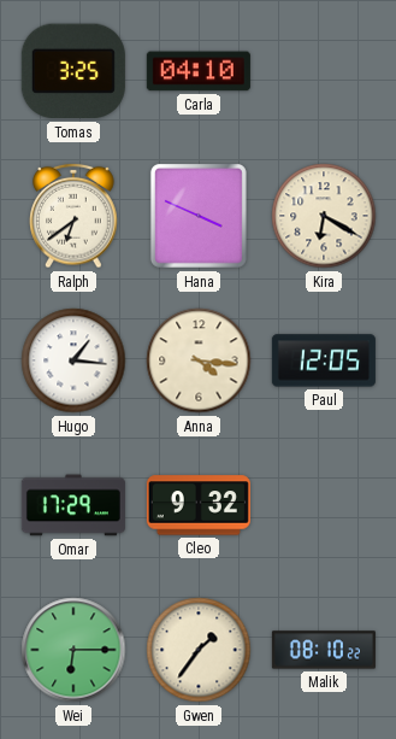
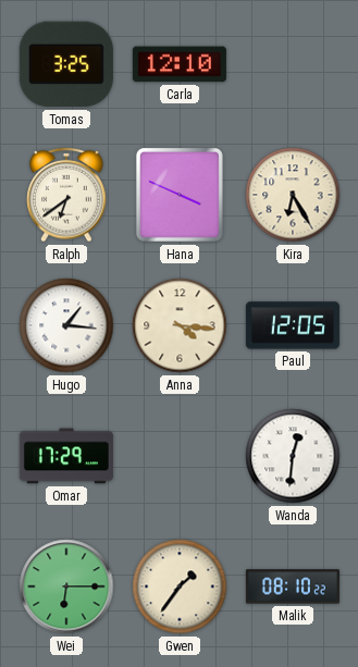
Carla: 04:10 -> 12:10 (180, 64)
Kira: 6:20 -> 6:25 (293, 195)
Cleo: 9:32 -> none (199, 505)
Wanda: none -> 12:31 (293, 456)
